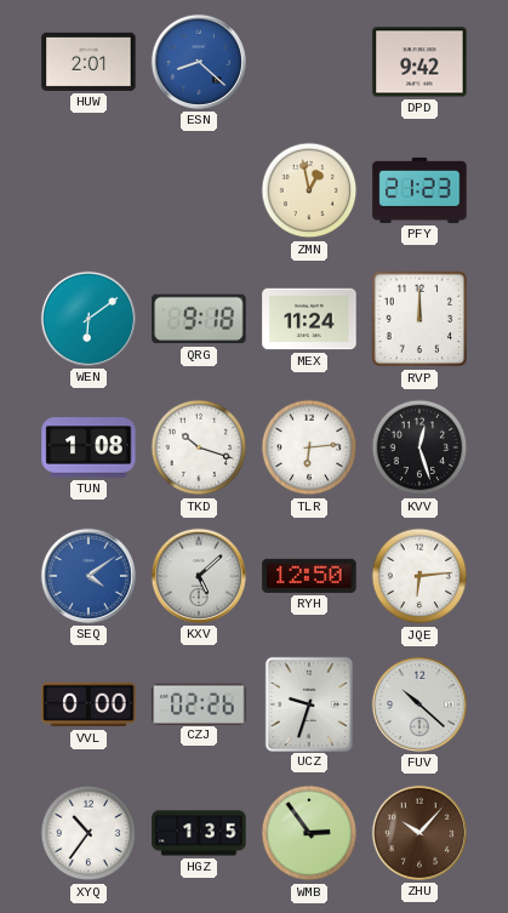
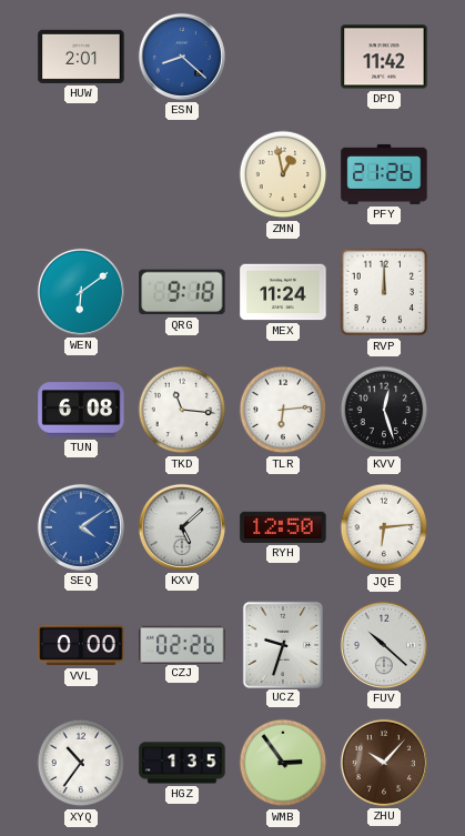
DPD: 9:42 -> 11:42 (384, 57)
PFY: 21:23 -> 21:26 (384, 174)
TUN: 1:08 -> 6:08 (81, 410)
TKD: 10:18 -> 11:16 (182, 410)
